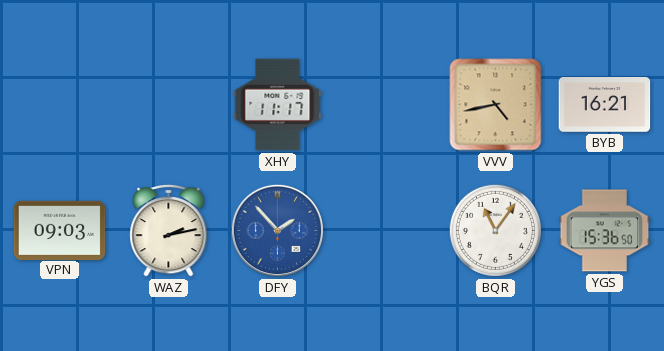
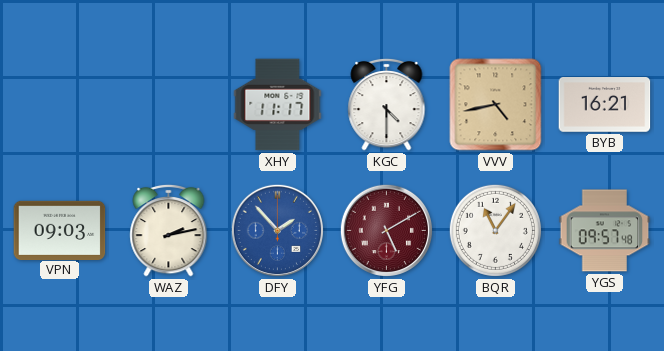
KGC: none -> 4:30 (387, 104)
YFG: none -> 5:10 (386, 230)
YGS: 15:36 -> 09:57 (605, 231)
